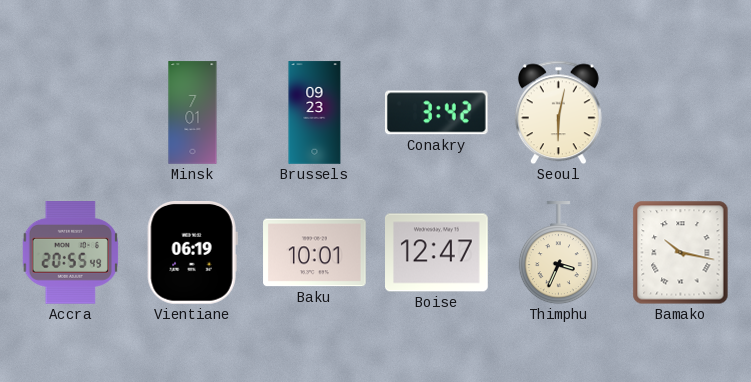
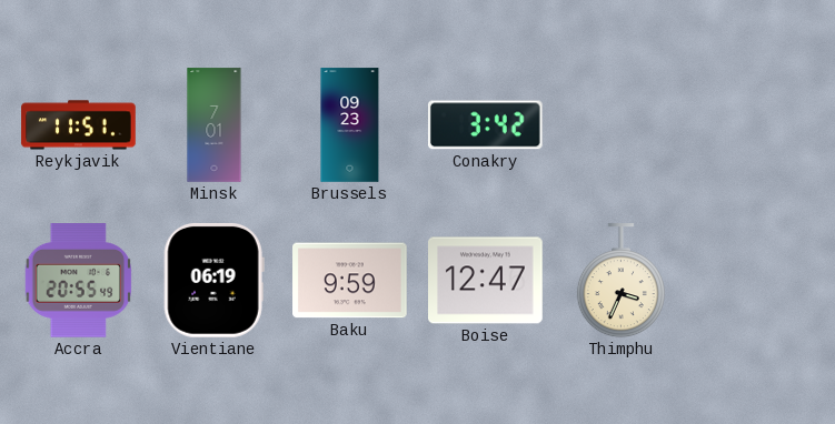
Reykjavik: none -> 11:51 (79, 125)
Seoul: 6:02 -> none (558, 113)
Baku: 10:01 -> 9:59 (350, 281)
Bamako: 10:17 -> none (681, 253)
